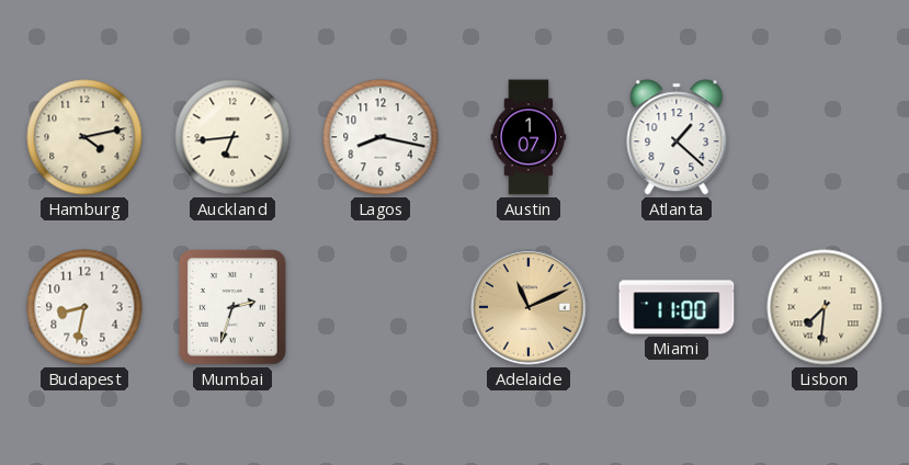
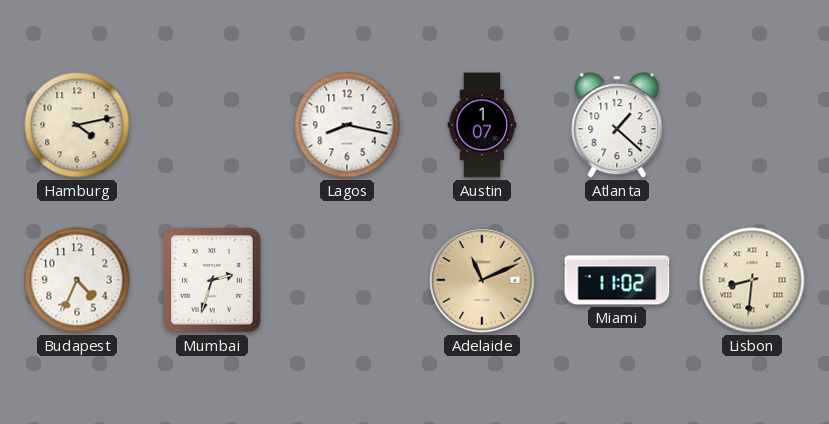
Auckland: 6:44 -> none (232, 137)
Budapest: 8:32 -> 4:34 (77, 280)
Miami: 11:00 -> 11:02 (617, 280)
Lisbon: 7:31 -> 8:31 (752, 280)
